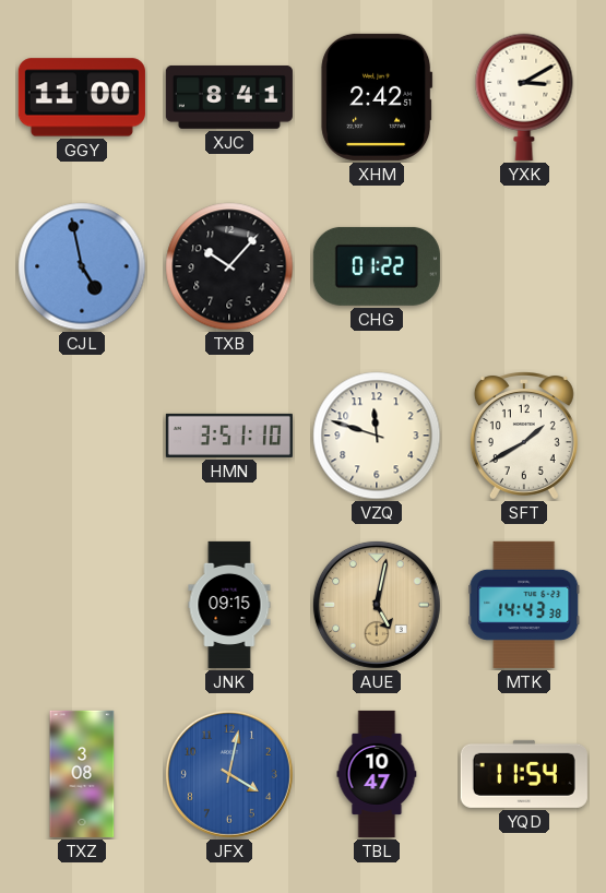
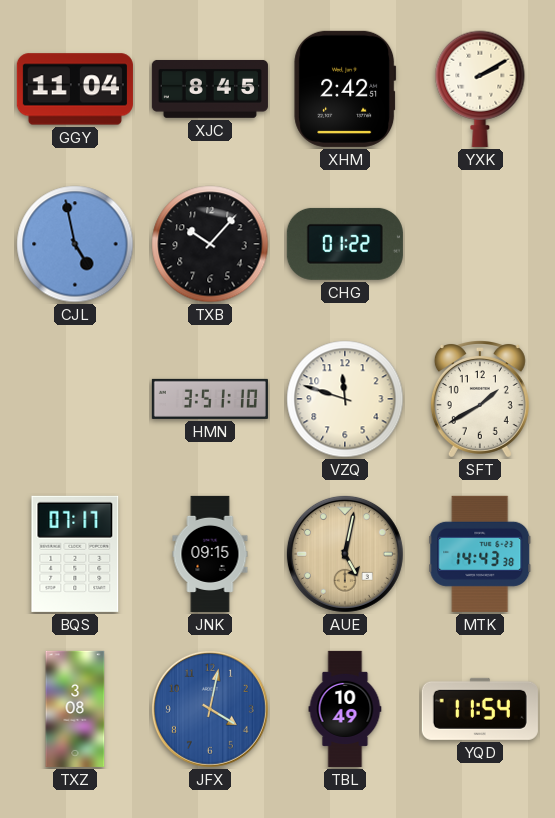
GGY: 11:00 -> 11:04 (75, 89)
XJC: 8:41 -> 8:45 (210, 89)
YXK: 3:10 -> 2:10 (480, 89)
BQS: none -> 07:17 (75, 554)
TBL: 10:47 -> 10:49 (345, 709)
